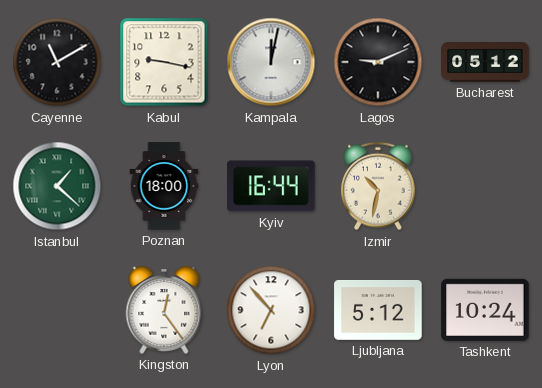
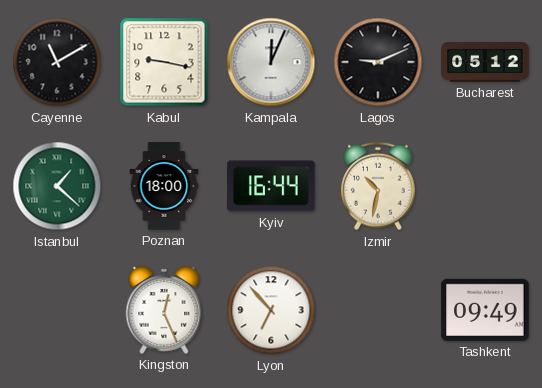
Kampala: 12:02 -> 12:04 (271, 62)
Kingston: 12:24 -> 12:26 (164, 311)
Ljubljana: 5:12 -> none (378, 310)
Tashkent: 10:24 -> 09:49 (485, 310)
